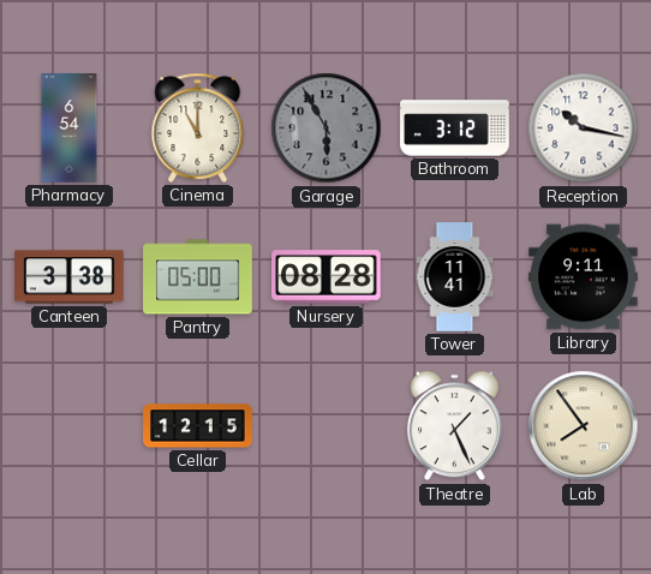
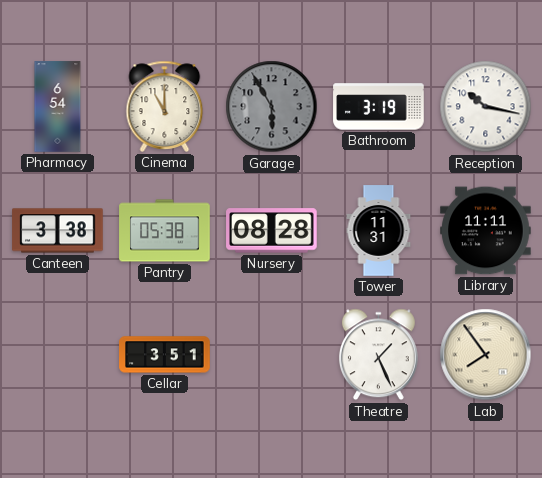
Bathroom: 3:12 -> 3:19 (379, 107)
Pantry: 05:00 -> 05:38 (165, 231)
Tower: 11:41 -> 11:31 (379, 231)
Library: 9:11 -> 11:11 (486, 231)
Cellar: 12:15 -> 3:51 (165, 355)
